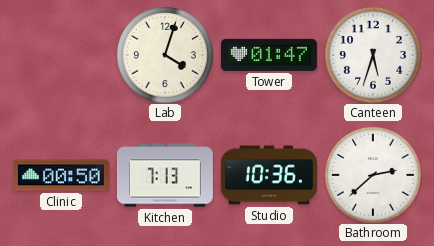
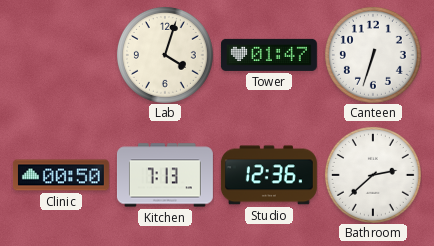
Canteen: 5:33 -> 6:33 (373, 55)
Studio: 10:36 -> 12:36 (269, 175)
